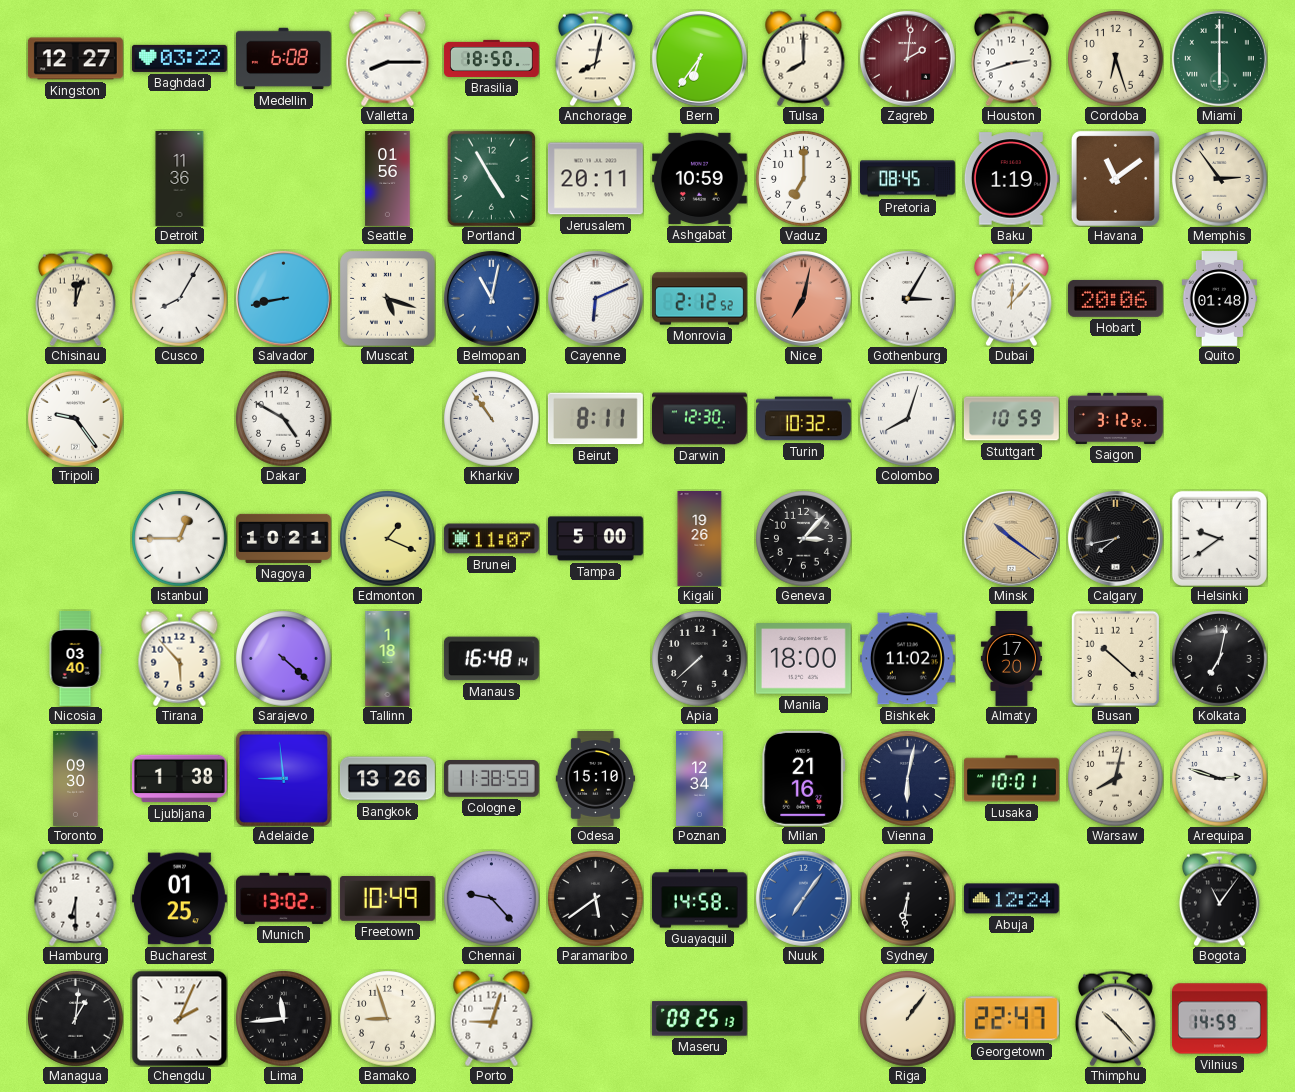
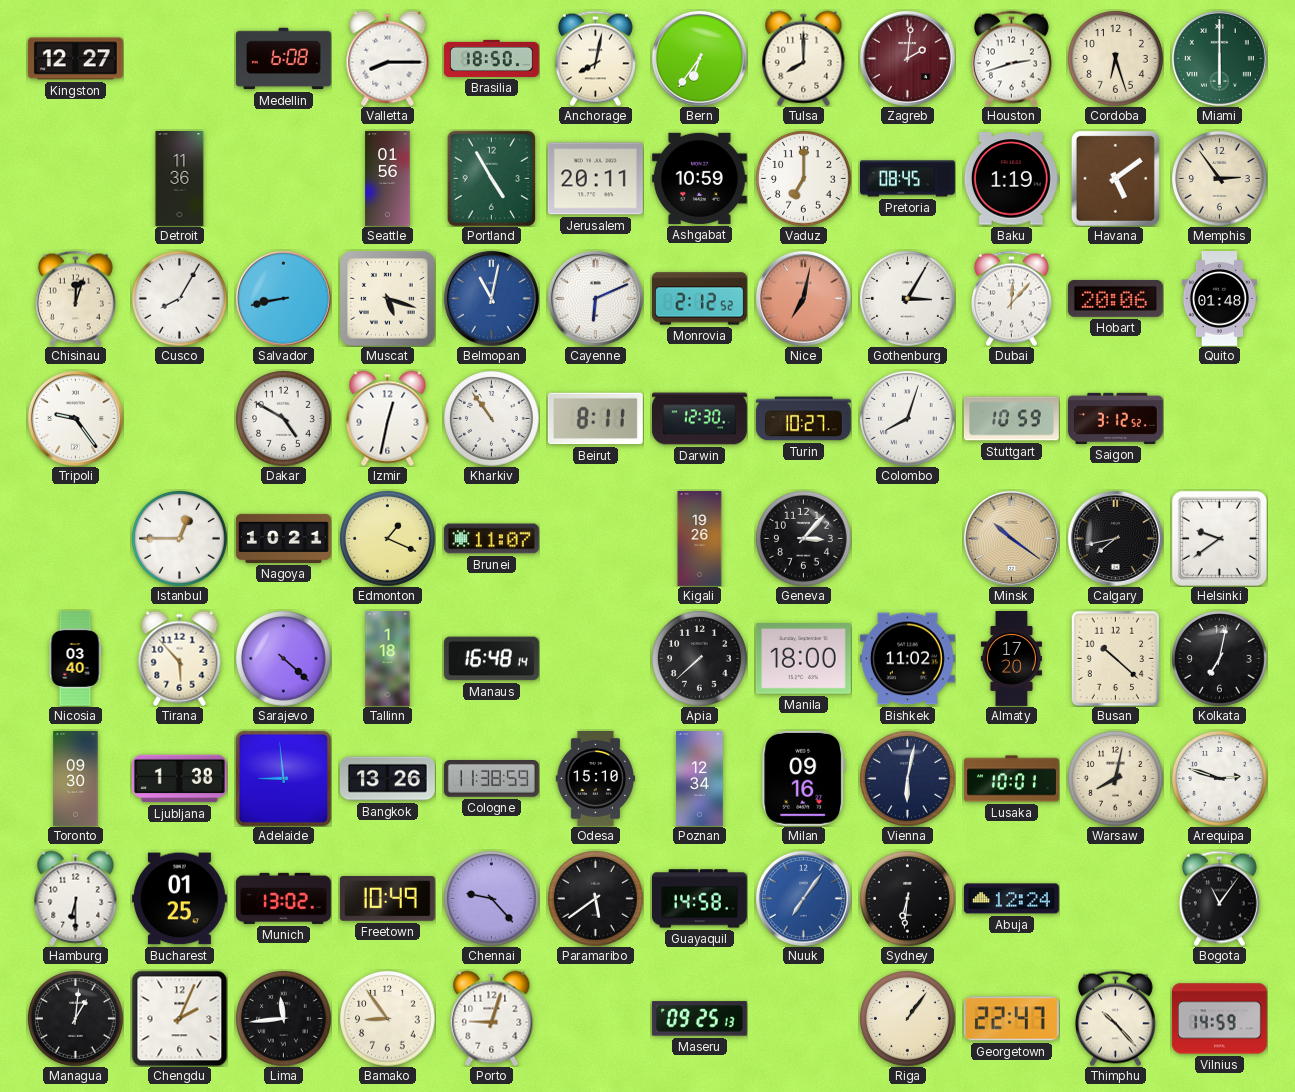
Baghdad: 03:22 -> none (179, 58)
Havana: 11:09 -> 5:09 (1115, 178)
Izmir: none -> 12:32 (388, 418)
Turin: 10:32 -> 10:27 (803, 419)
Tampa: 5:00 -> none (595, 539)
Milan: 21:16 -> 09:16 (804, 778)
Bamako: 8:57 -> 8:54 (388, 1019)
